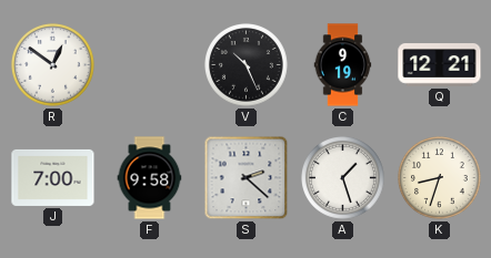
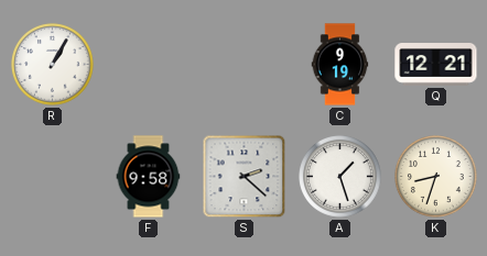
R: 12:51 -> 1:05 (53, 65)
V: 10:26 -> none (247, 65)
J: 7:00 -> none (53, 177)
